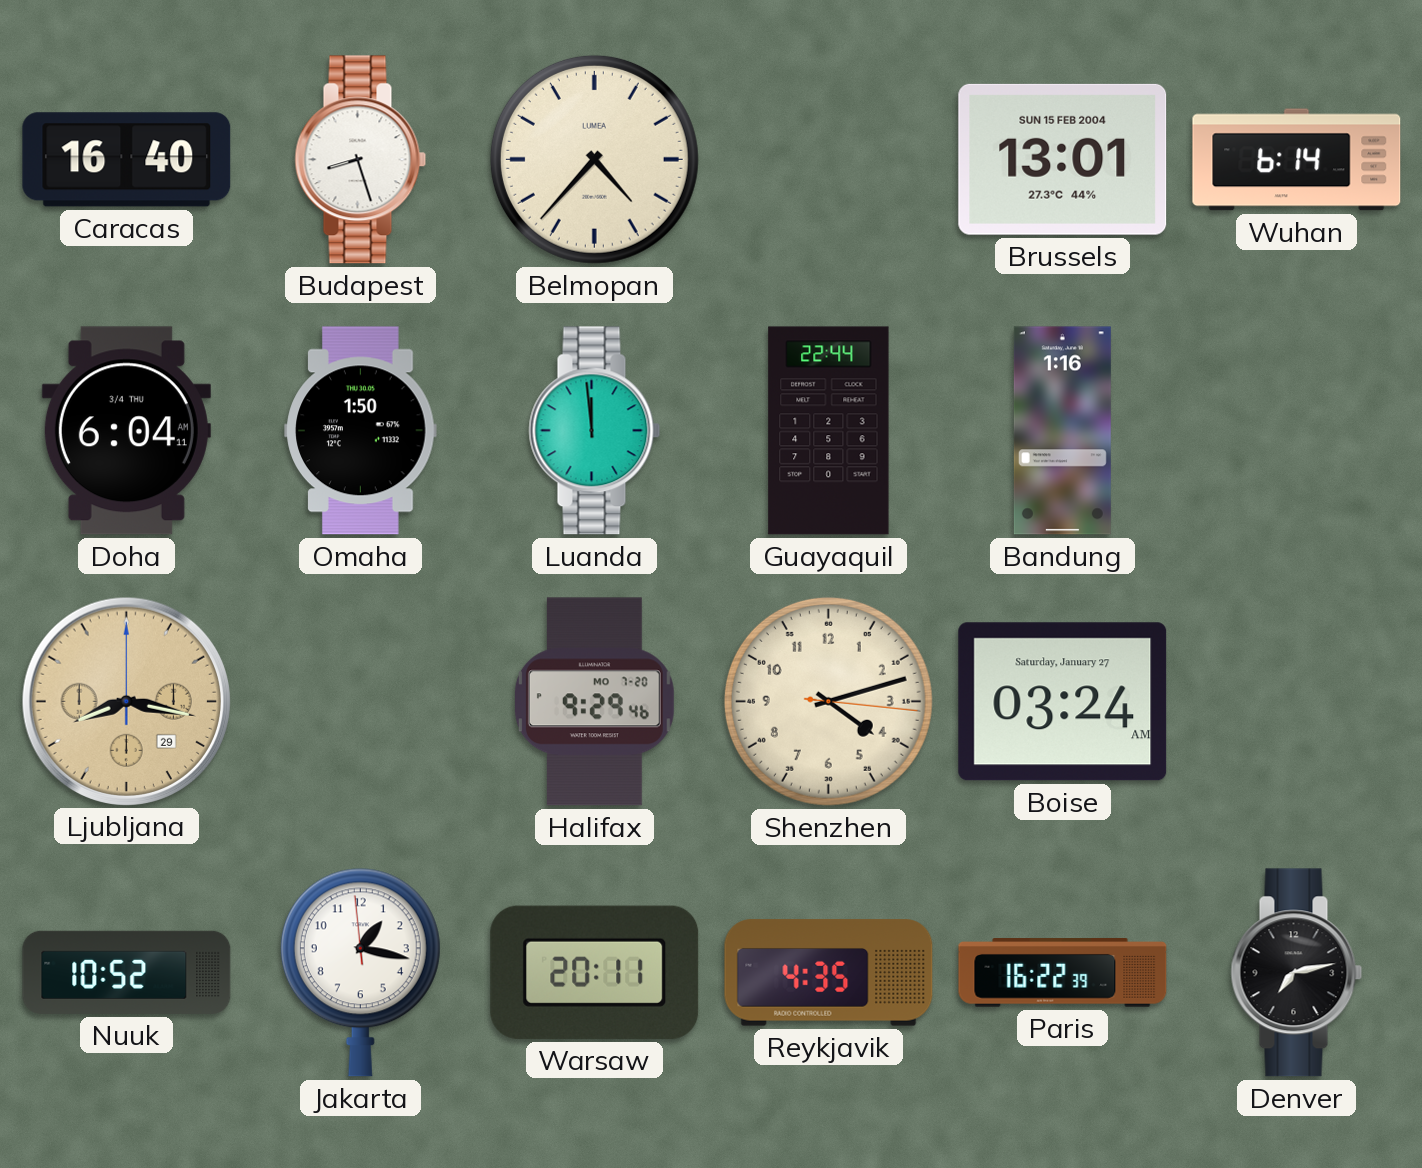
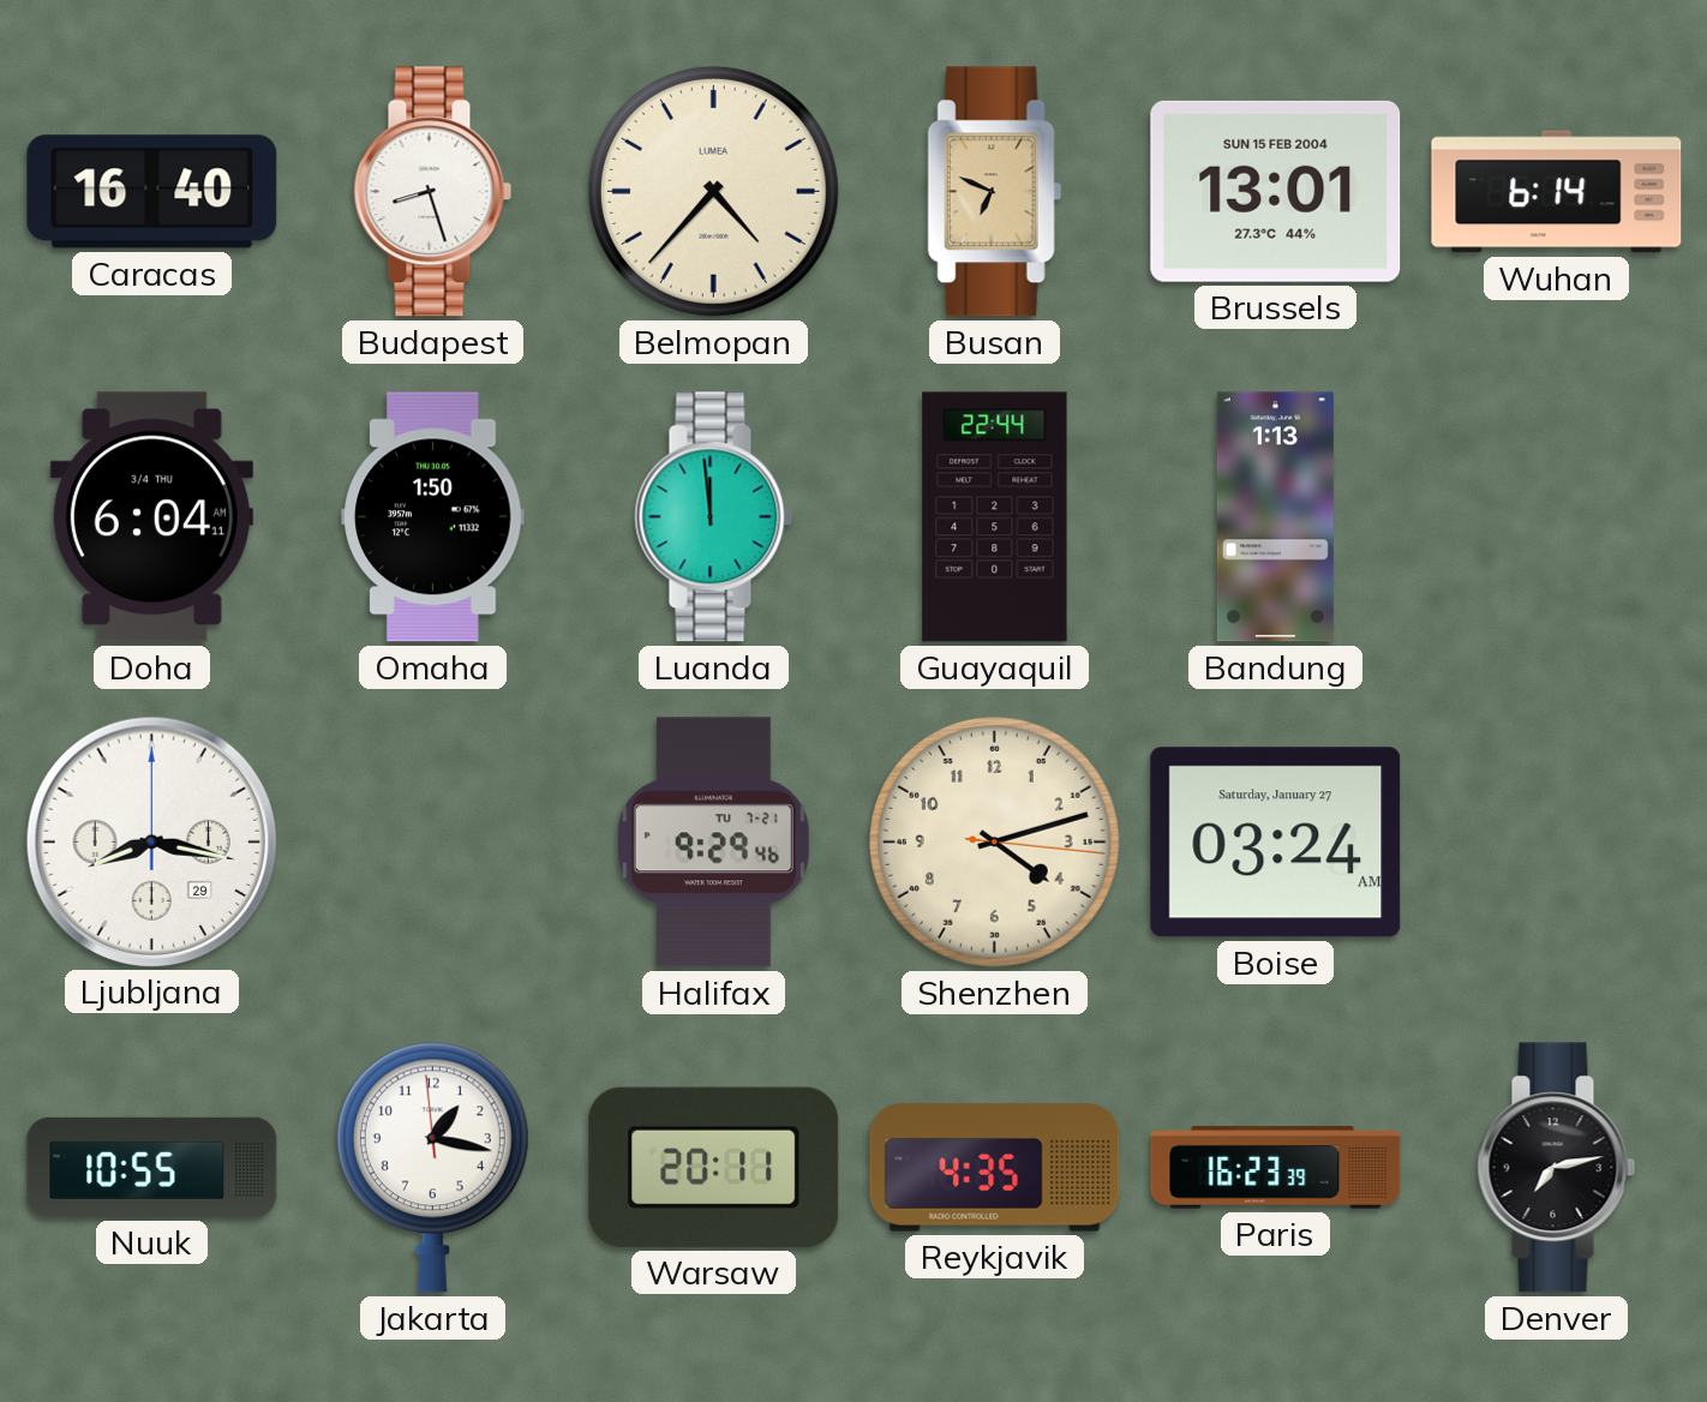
Busan: none -> 6:49 (995, 192)
Bandung: 1:16 -> 1:13 (1275, 517)
Ljubljana dial: champagne -> white (151, 841)
Halifax date: MO 7-20 -> TU 7-21 (713, 843)
Nuuk: 10:52 -> 10:55 (152, 1167)
Paris: 16:22 -> 16:23 (1276, 1168)
